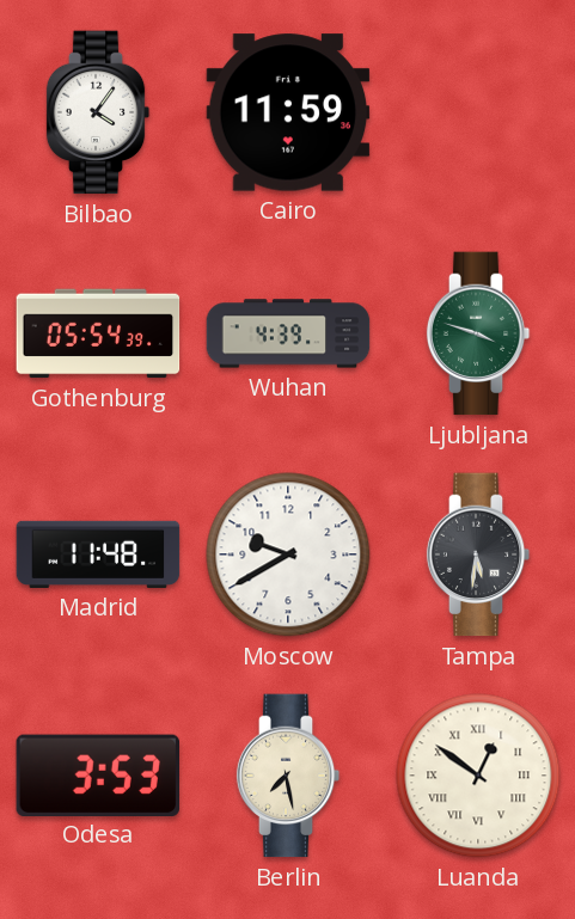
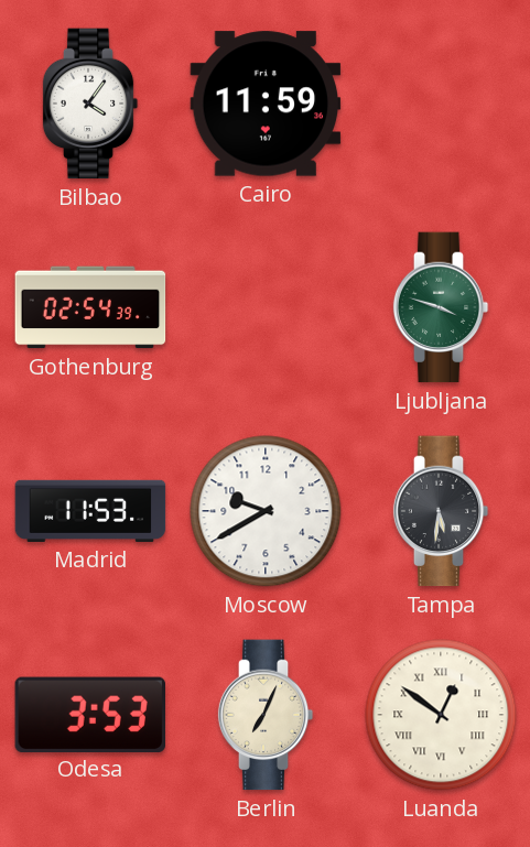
Gothenburg: 05:54 -> 02:54 (90, 307)
Wuhan: 4:39 -> none (288, 333)
Madrid: 11:48 -> 11:53 (90, 511)
Berlin: 7:28 -> 7:04 (266, 715)
